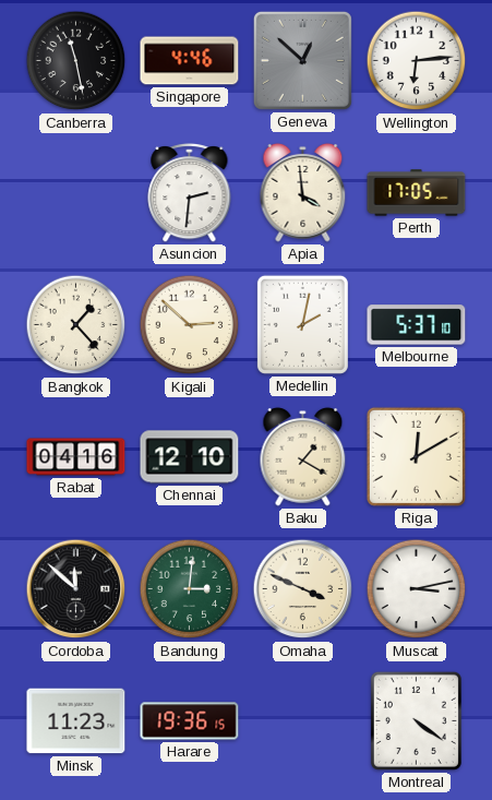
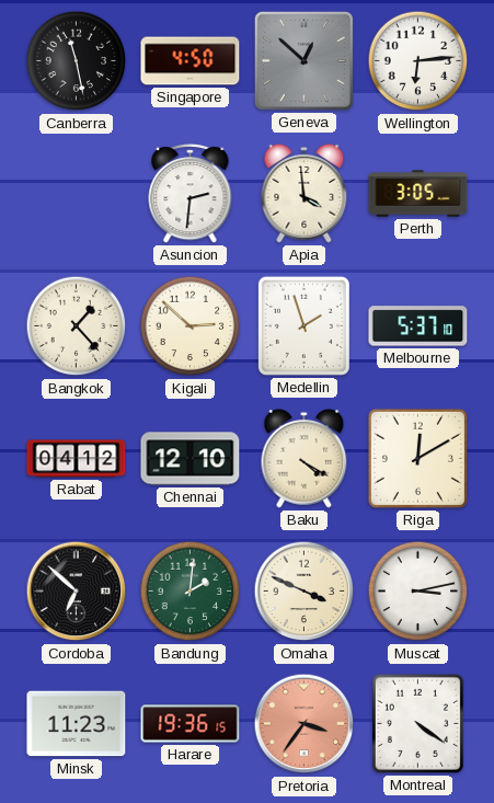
Singapore: 4:46 -> 4:50 (191, 61)
Perth: 17:05 -> 3:05 (418, 194)
Medellin: 2:02 -> 1:57 (303, 325)
Rabat: 04:16 -> 04:12 (77, 459)
Baku: 1:20 -> 4:20 (305, 458)
Cordoba: 11:52 -> 6:52 (77, 592)
Bandung: 3:01 -> 2:01 (191, 592)
Pretoria: none -> 3:36 (305, 724)
